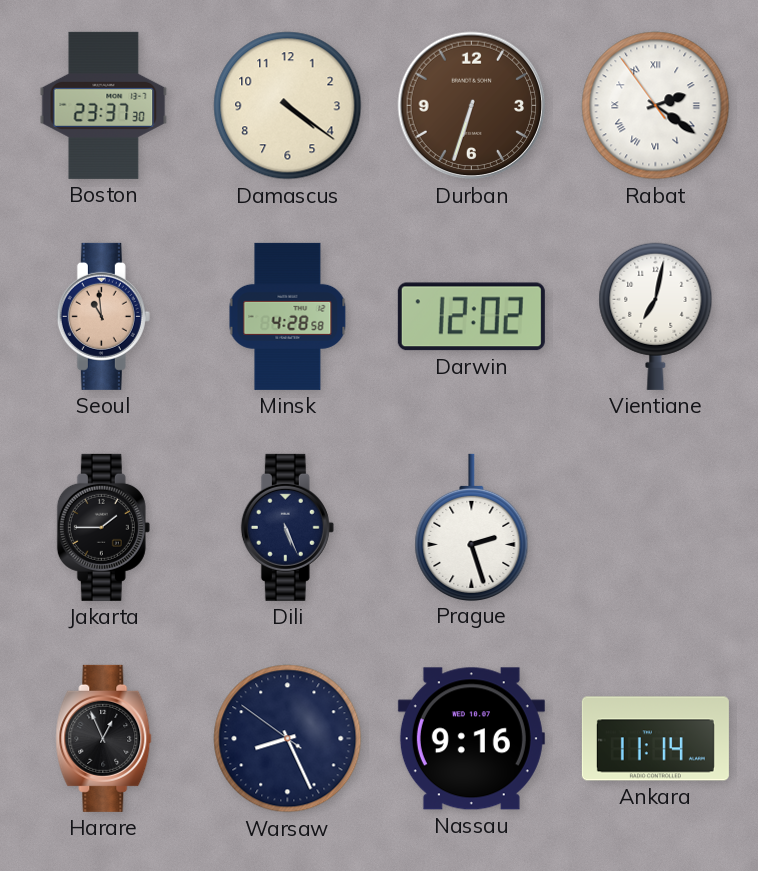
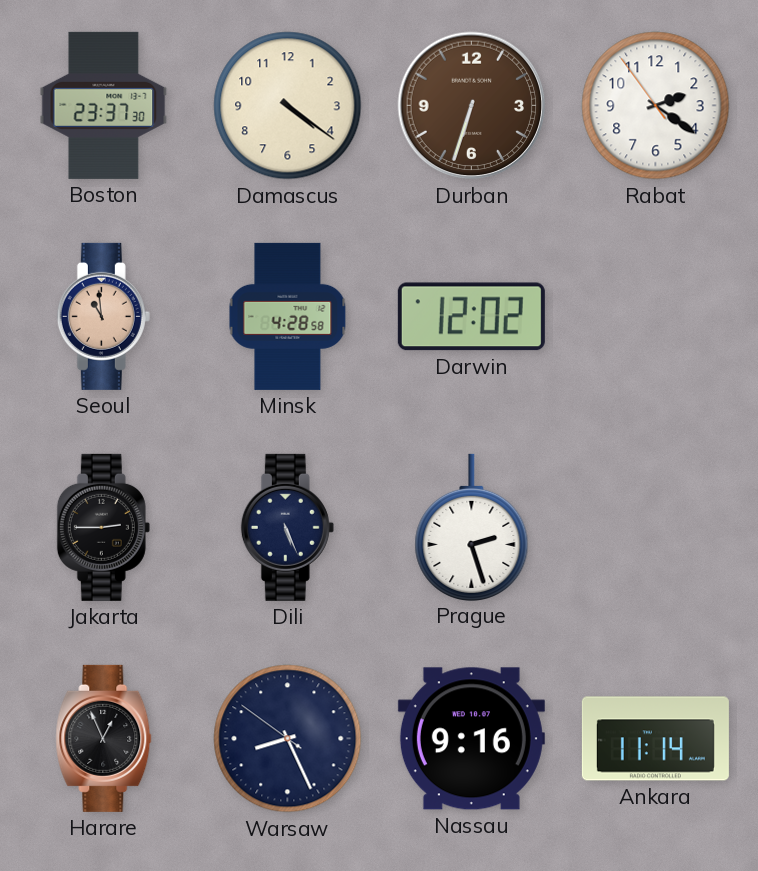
Rabat numerals: Roman -> Arabic (656, 106)
Vientiane: 7:02 -> none (656, 316)
Jakarta: 1:45 -> 2:45 (103, 527)
